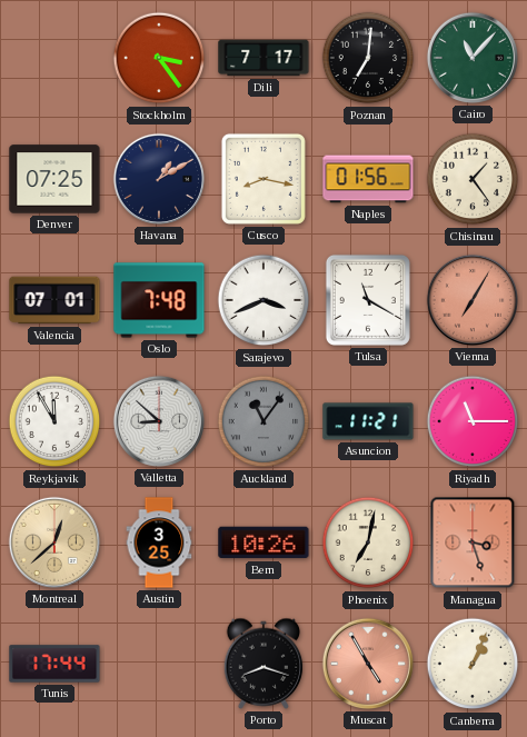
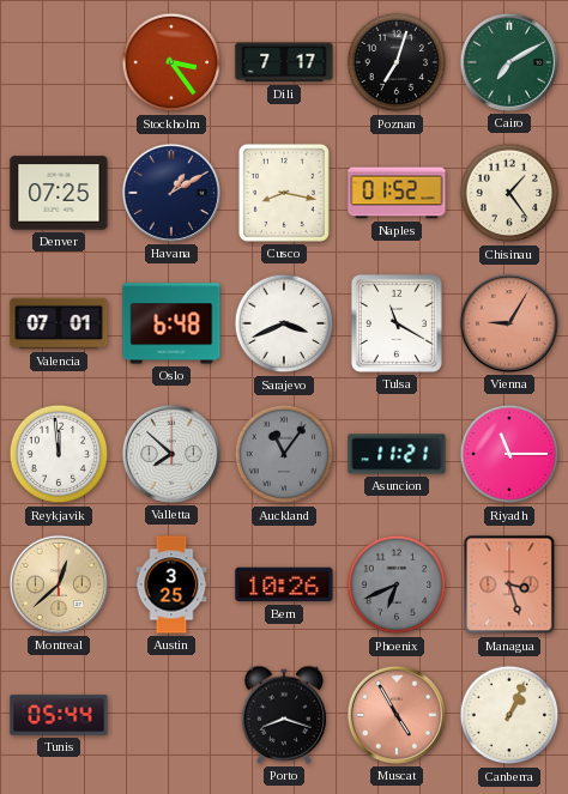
Poznan: 7:01 -> 7:03 (397, 62)
Cairo: 11:07 -> 7:10 (509, 62)
Naples: 01:56 -> 01:52 (397, 193)
Oslo: 7:48 -> 6:48 (171, 323)
Vienna: 7:05 -> 9:05 (509, 323)
Reykjavik: 11:55 -> 11:59 (59, 454)
Valletta: 8:52 -> 7:52 (171, 454)
Phoenix: 7:02 -> 6:41 (397, 584)
Phoenix dial: cream -> grey (397, 584)
Tunis: 17:44 -> 05:44 (59, 715)
